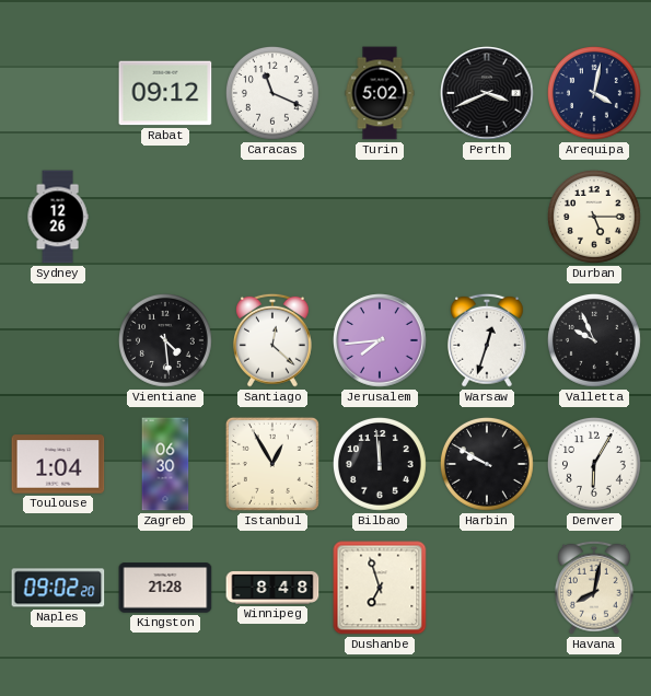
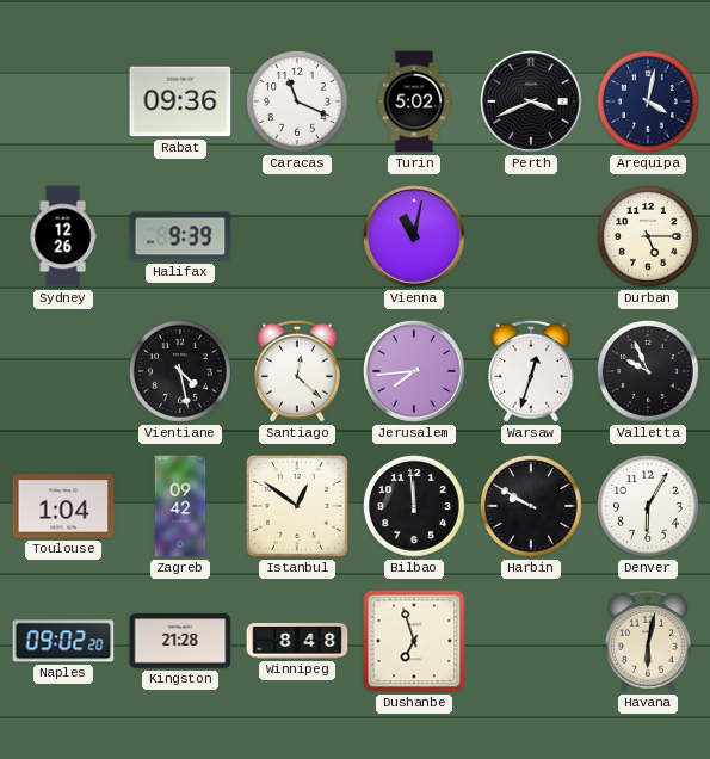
Rabat: 09:12 -> 09:36 (180, 101)
Halifax: none -> 9:39 (180, 236)
Vienna: none -> 11:02 (414, 236)
Vientiane: 4:29 -> 4:28 (180, 371)
Zagreb: 06:30 -> 09:42 (180, 506)
Istanbul: 12:55 -> 12:51 (297, 506)
Havana: 8:02 -> 6:02 (648, 641)
